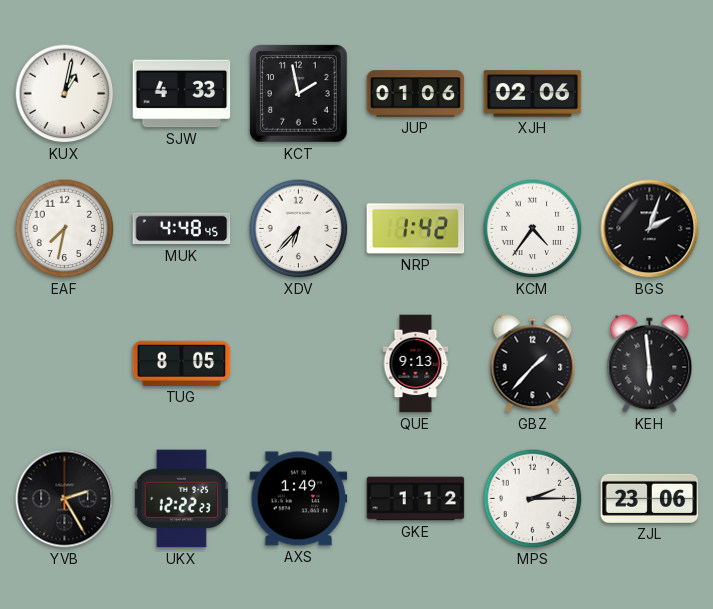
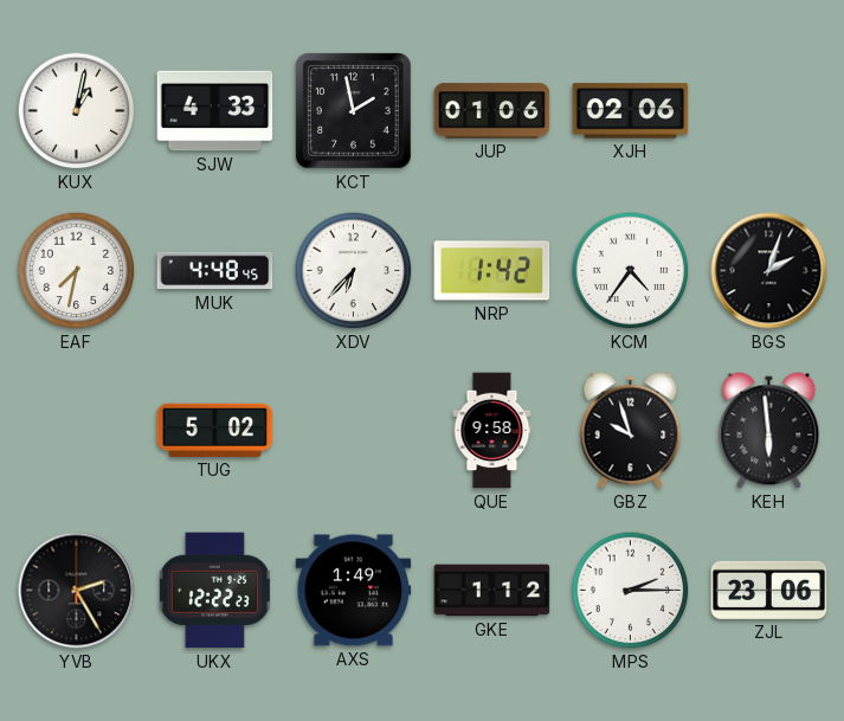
TUG: 8:05 -> 5:02 (215, 430)
QUE: 9:13 -> 9:58 (492, 431)
GBZ: 1:37 -> 9:57 (631, 431)
